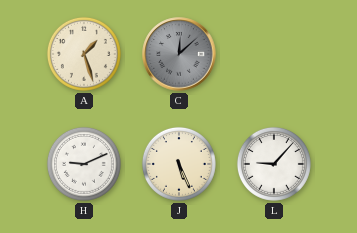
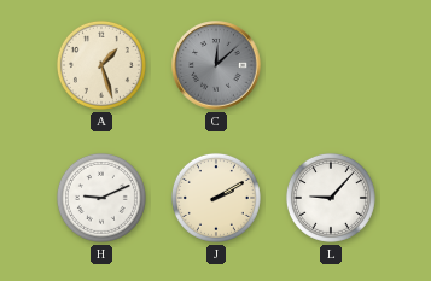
J: 5:26 -> 2:10 (216, 198)
